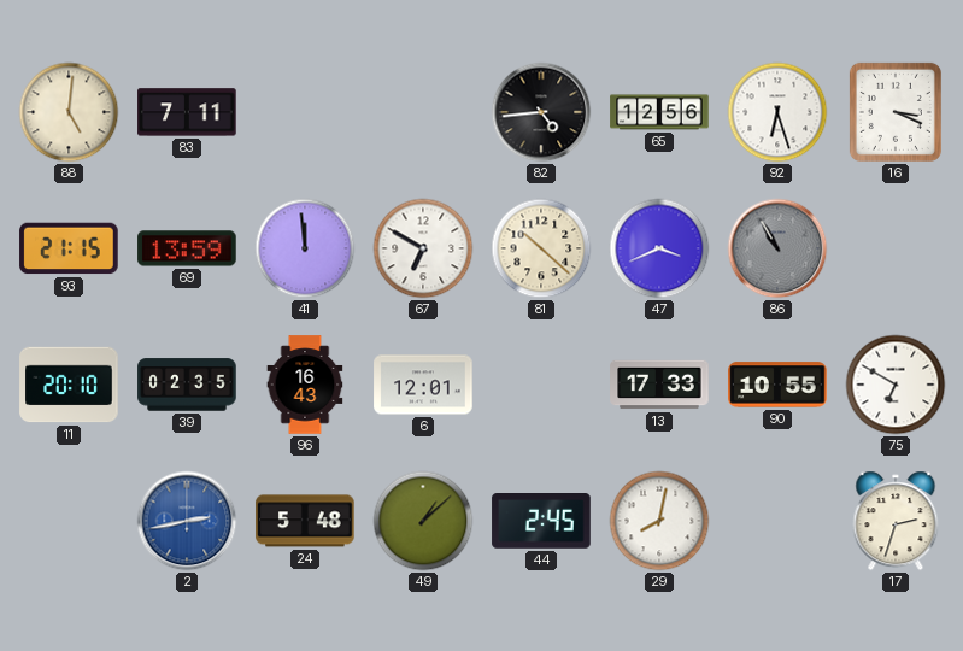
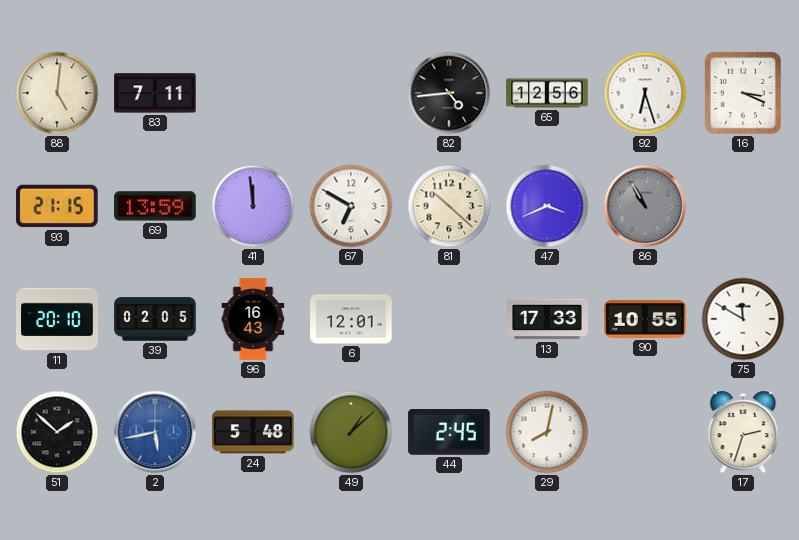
39: 02:35 -> 02:05 (155, 319)
75: 6:50 -> 11:50 (743, 319)
51: none -> 1:52 (57, 432)
2: 2:43 -> 5:43 (155, 432)
